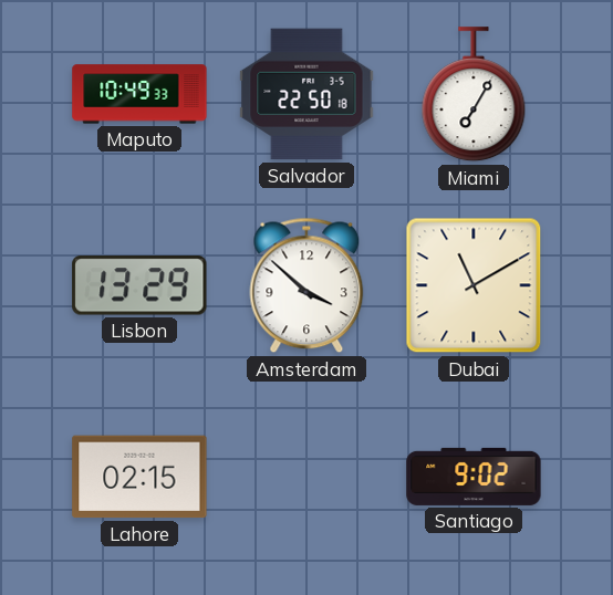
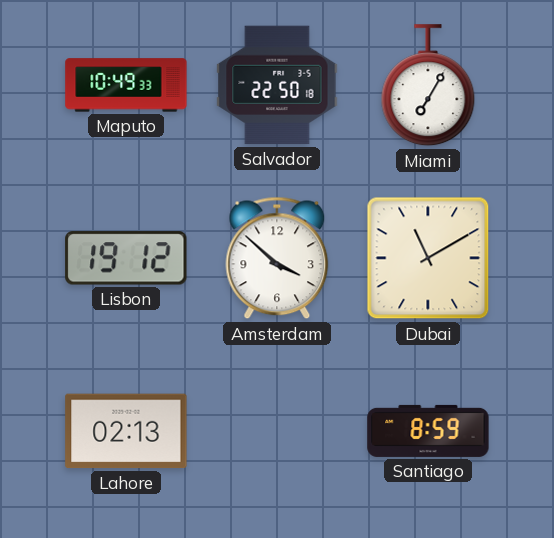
Lisbon: 13:29 -> 19:12 (126, 258)
Lahore: 02:15 -> 02:13 (126, 431)
Santiago: 9:02 -> 8:59 (428, 431)
